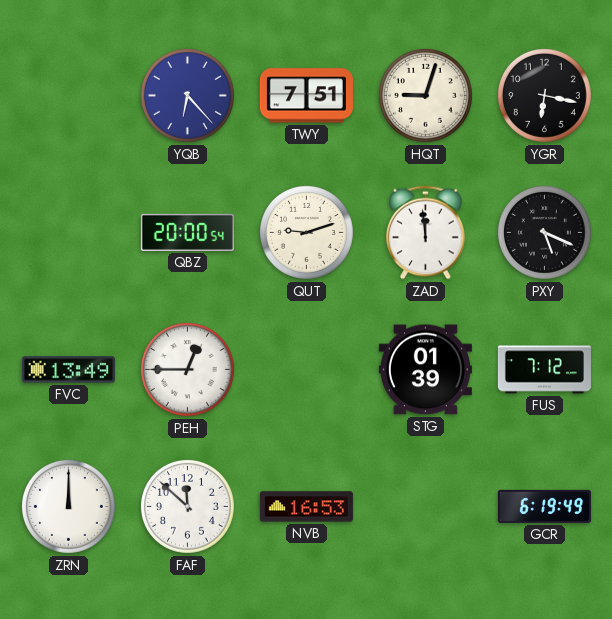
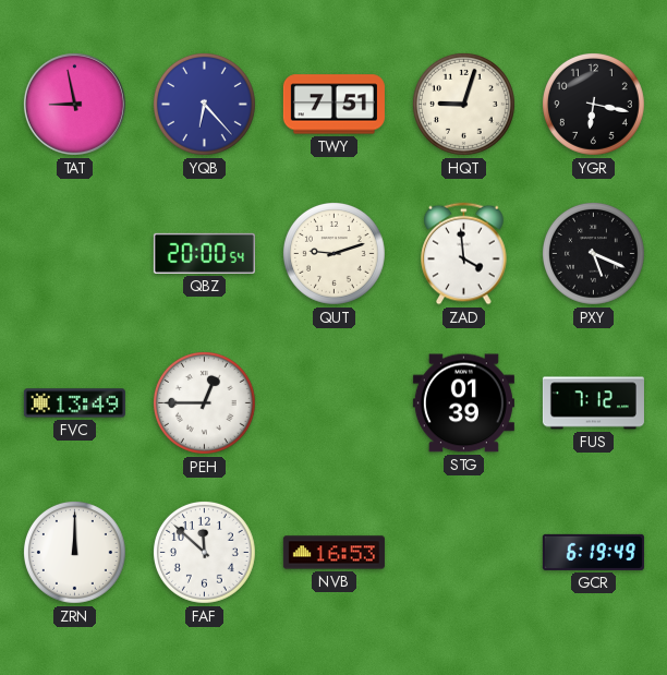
TAT: none -> 8:58 (74, 104)
ZAD: 11:59 -> 3:59 (464, 254)
